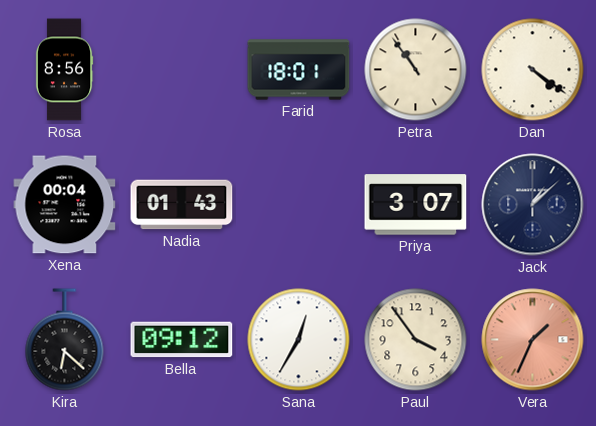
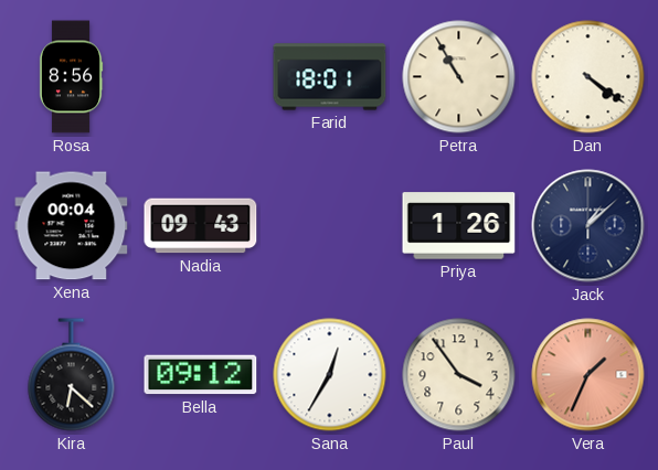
Petra: 10:54 -> 10:55 (459, 77)
Nadia: 01:43 -> 09:43 (201, 226)
Priya: 3:07 -> 1:26 (459, 226)
